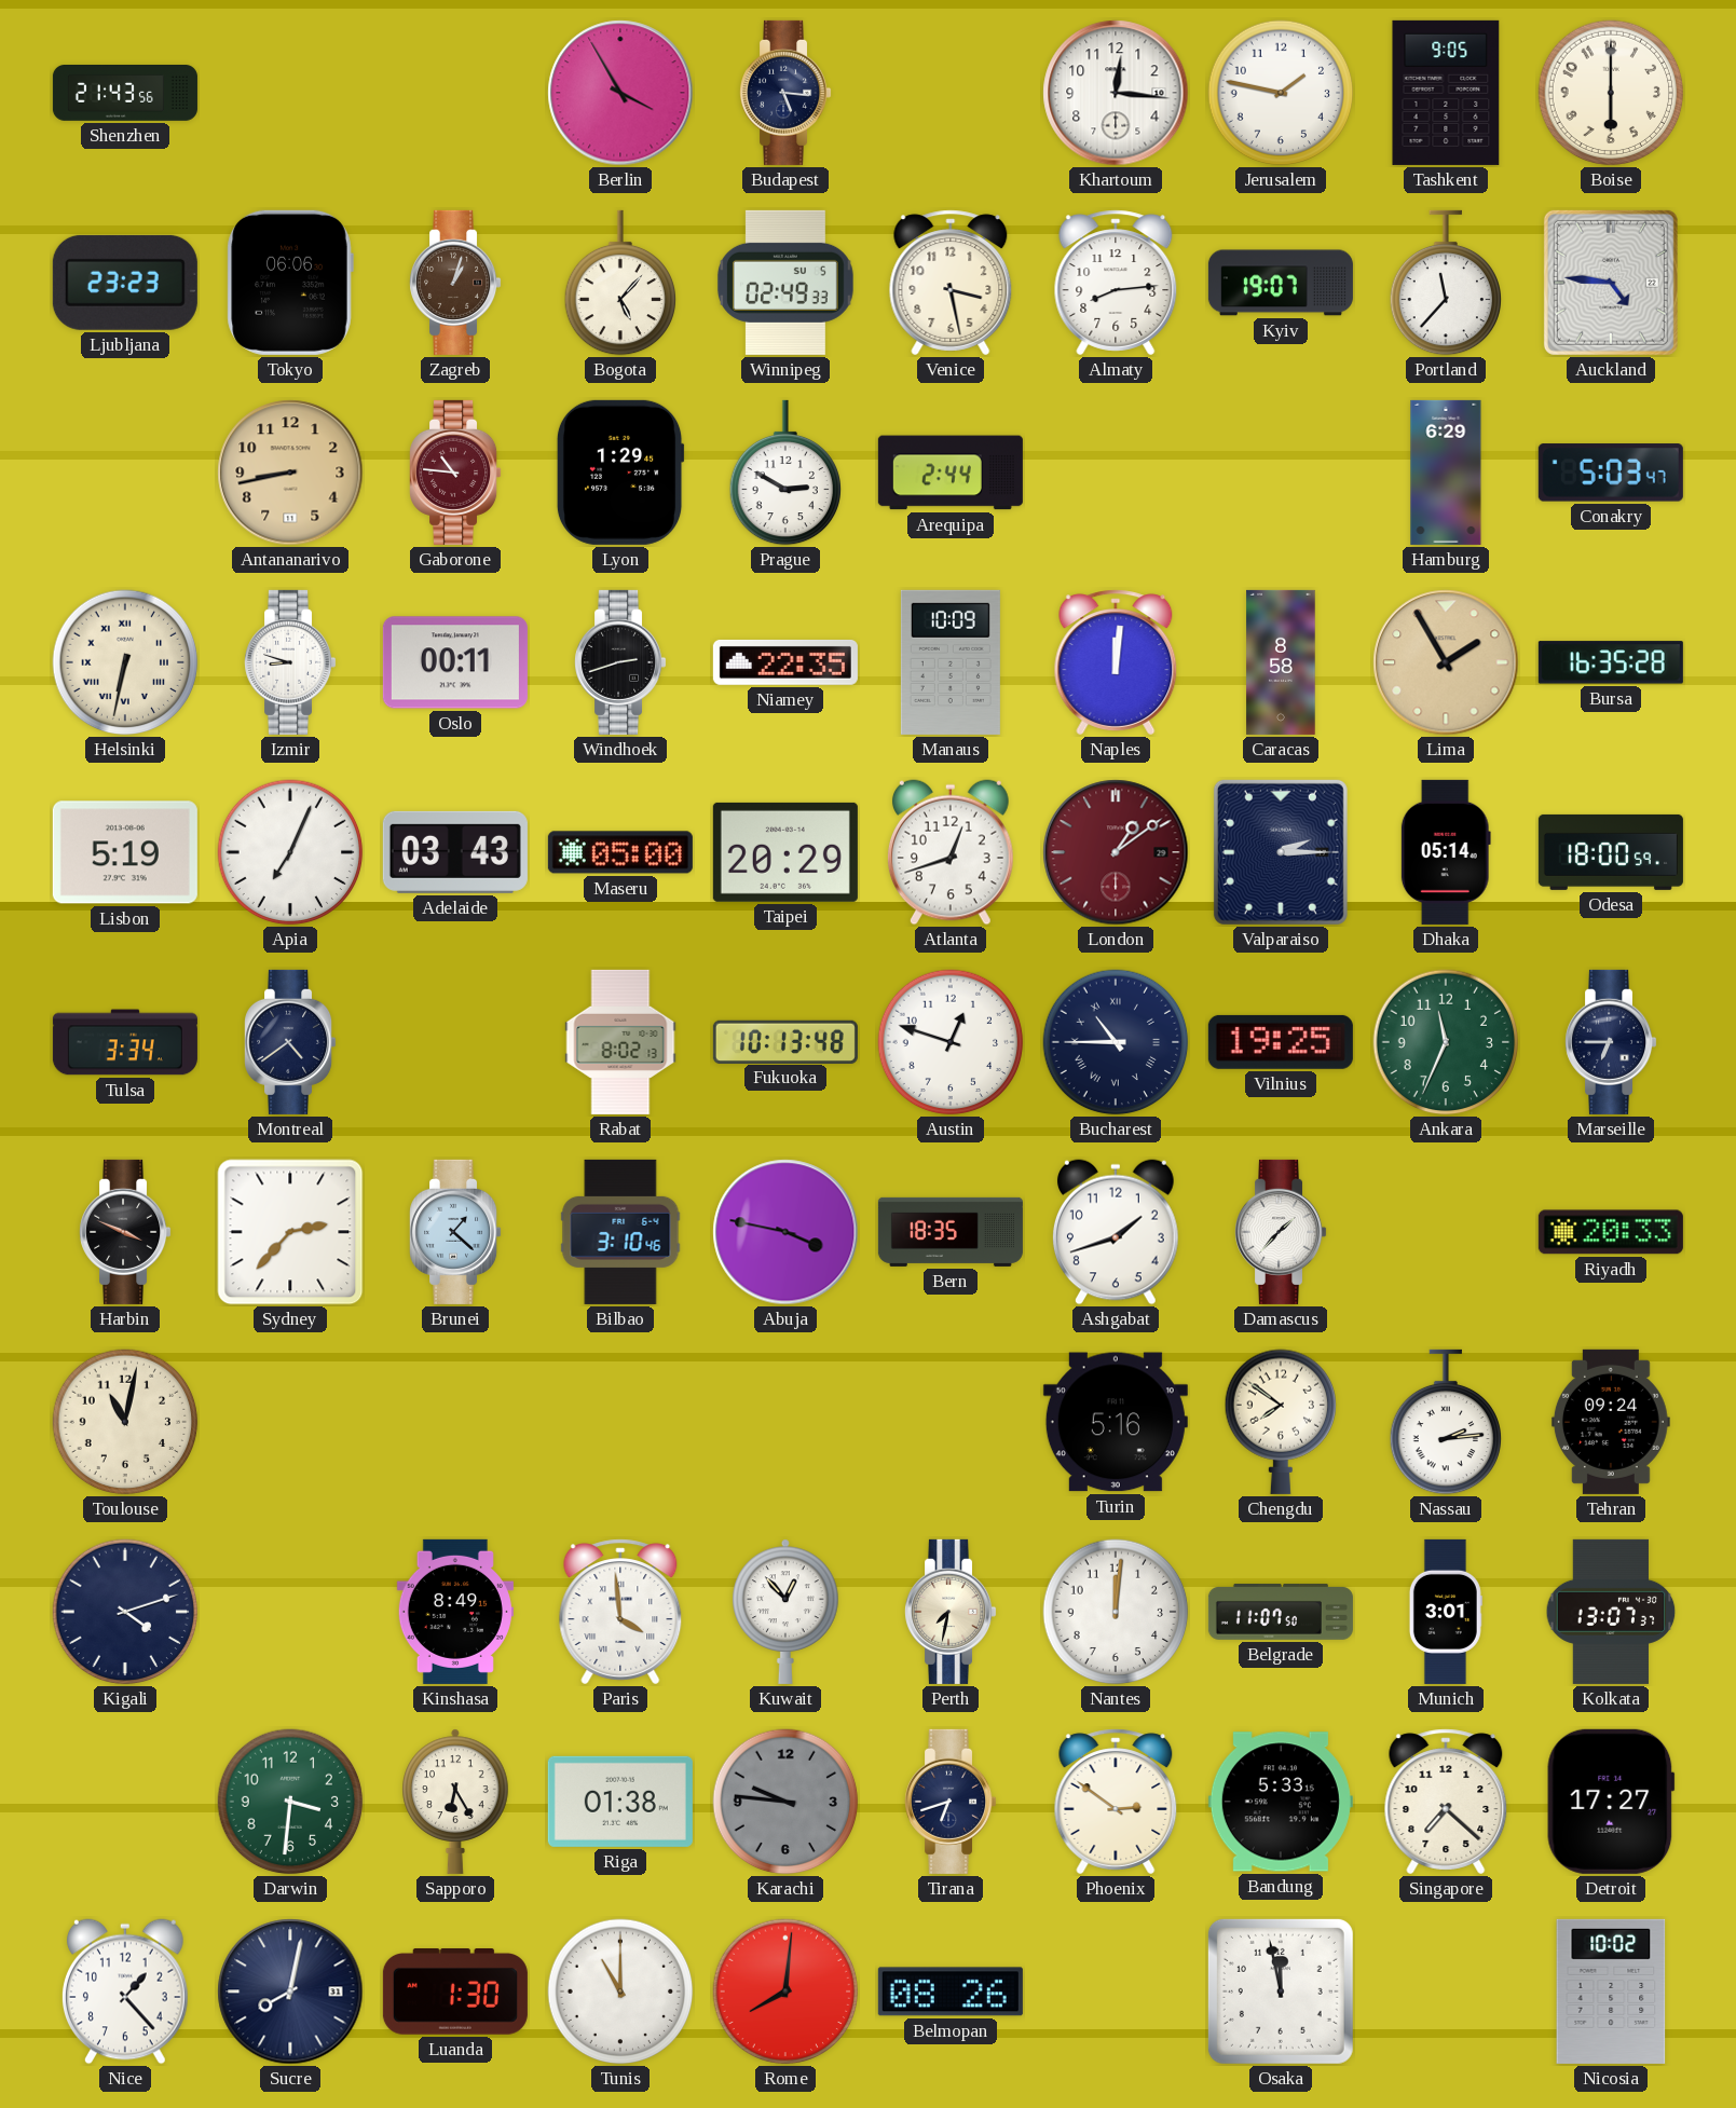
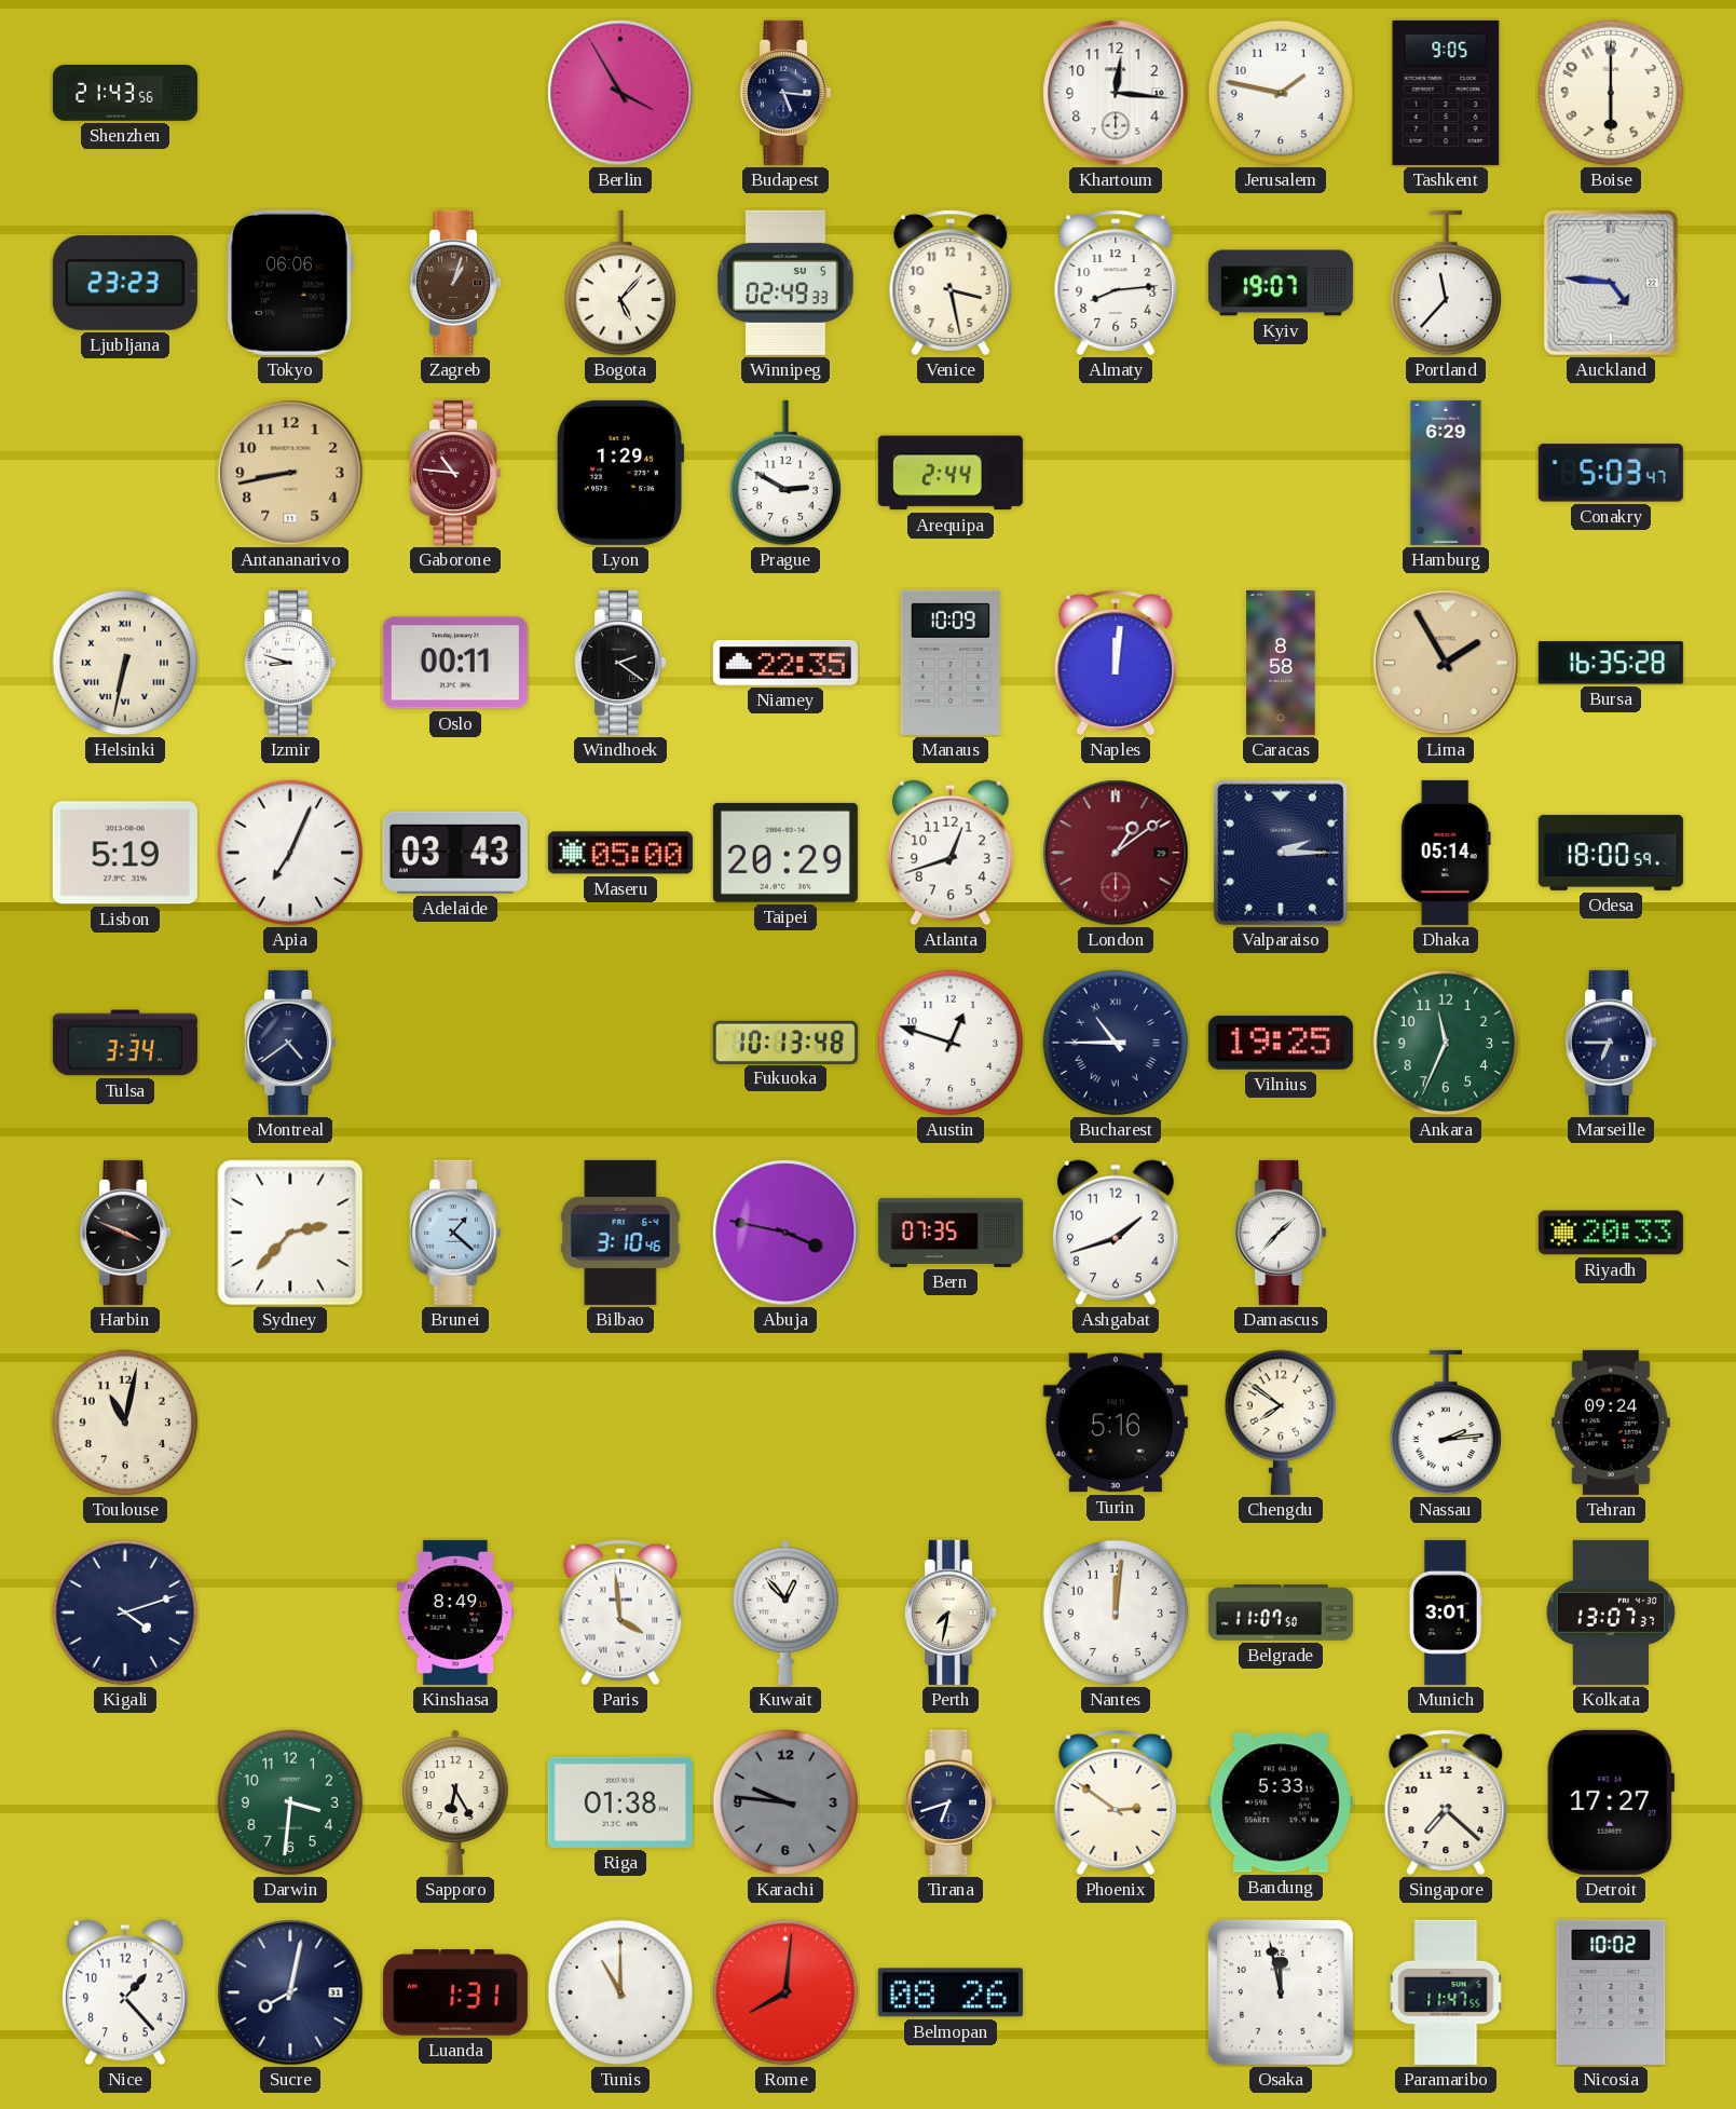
Windhoek: 2:42 -> 2:21 (620, 663)
Rabat: 8:02 -> none (620, 1042)
Bern: 18:35 -> 07:35 (951, 1233)
Luanda: 1:30 -> 1:31 (455, 1992)
Paramaribo: none -> 11:47 (1446, 1992)
